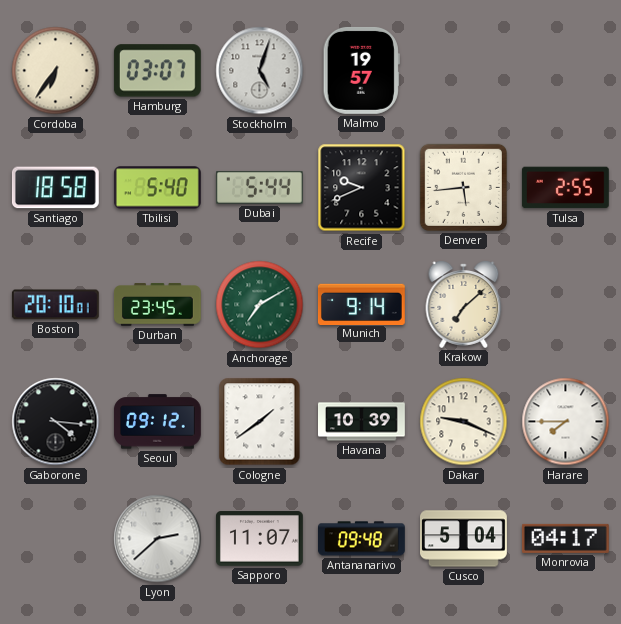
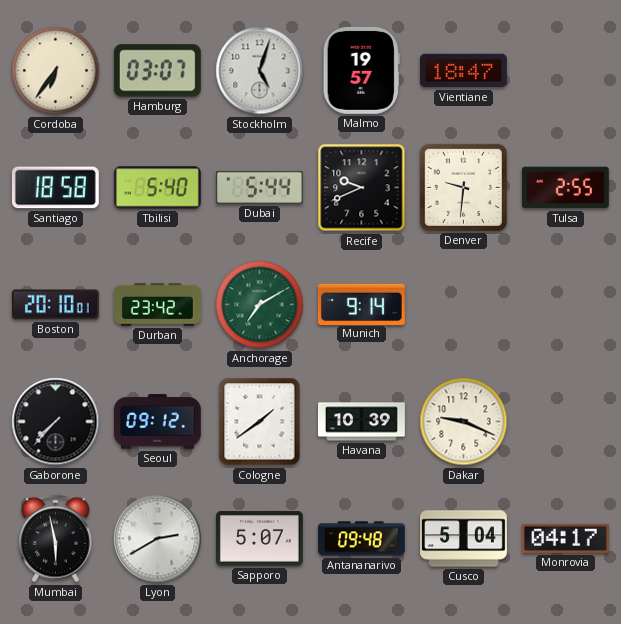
Vientiane: none -> 18:47 (463, 71)
Denver: 5:44 -> 9:31 (463, 187)
Durban: 23:45 -> 23:42 (157, 305)
Krakow: 7:08 -> none (464, 304)
Gaborone: 4:16 -> 7:37 (56, 422)
Harare: 7:45 -> none (566, 422)
Mumbai: none -> 5:58 (56, 539)
Lyon: 2:38 -> 2:40 (158, 539)
Sapporo: 11:07 -> 5:07 (259, 539)
